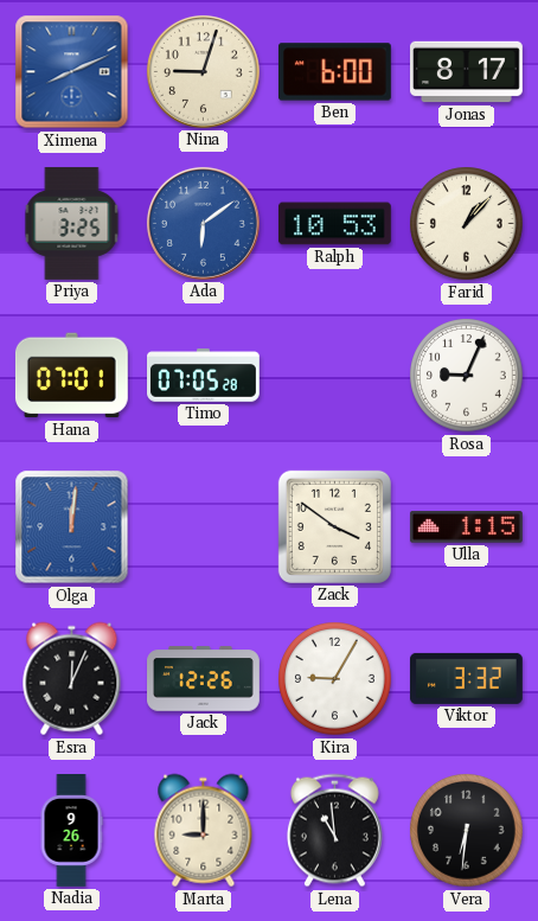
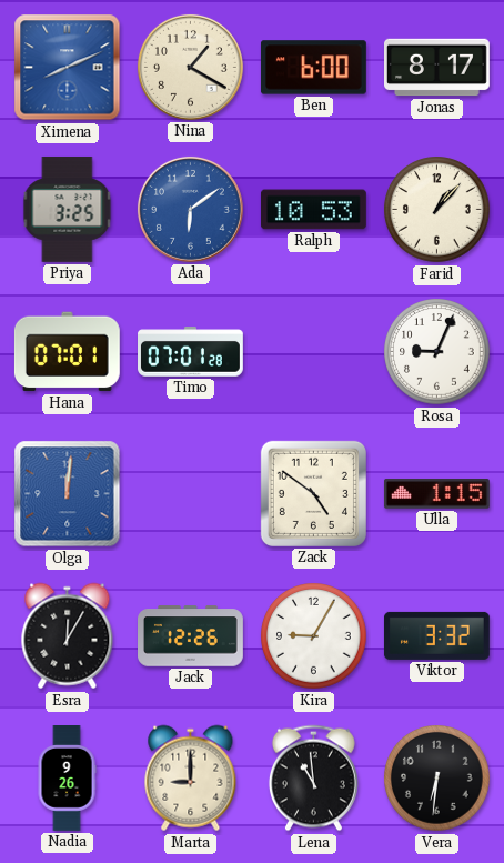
Nina: 9:03 -> 1:20 (190, 67)
Timo: 07:05 -> 07:01 (191, 352)
Zack: 3:51 -> 4:51 (313, 493)
Esra: 12:04 -> 12:05 (68, 636)
